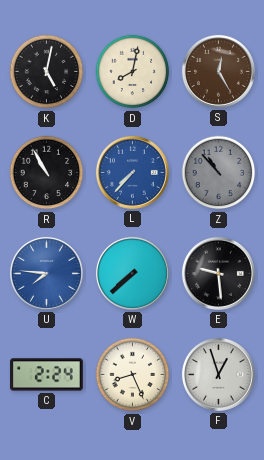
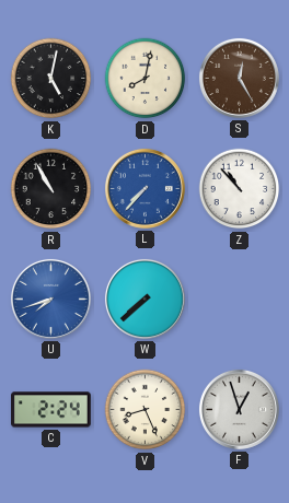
Z dial: grey -> white (240, 189)
U: 7:46 -> 7:42 (50, 299)
E: 9:29 -> none (218, 273)
